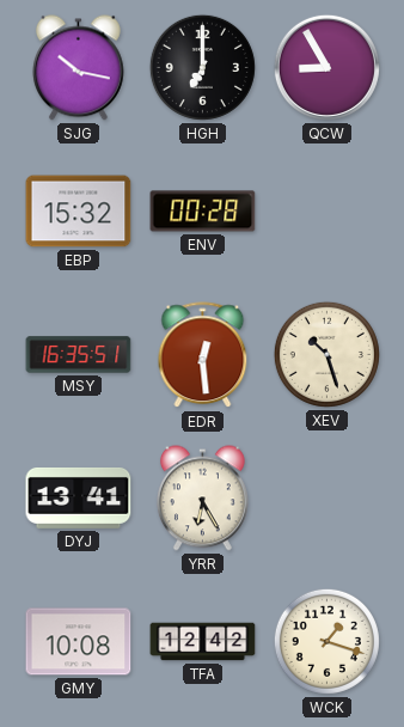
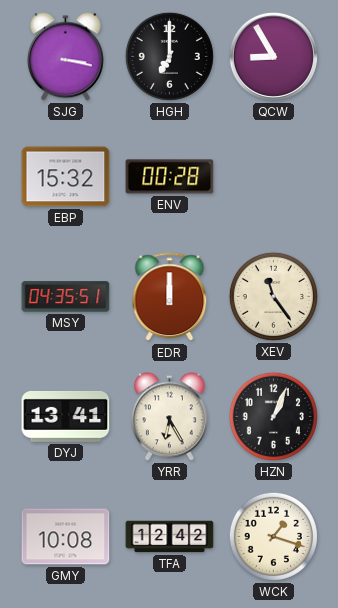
SJG: 10:17 -> 3:17 (65, 57)
MSY: 16:35 -> 04:35 (66, 297)
EDR: 12:29 -> 12:00 (170, 297)
XEV: 10:27 -> 11:24 (273, 296)
HZN: none -> 1:04 (273, 416)
